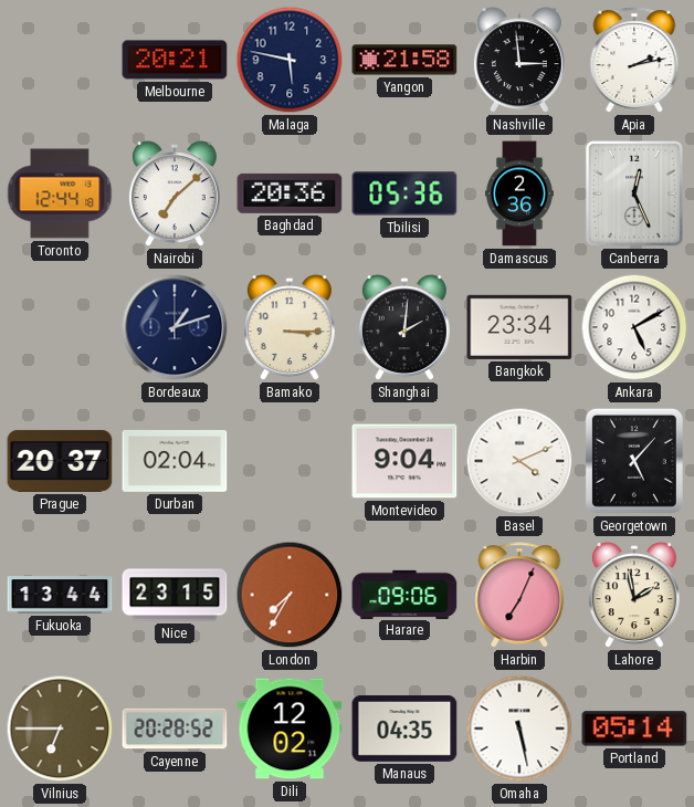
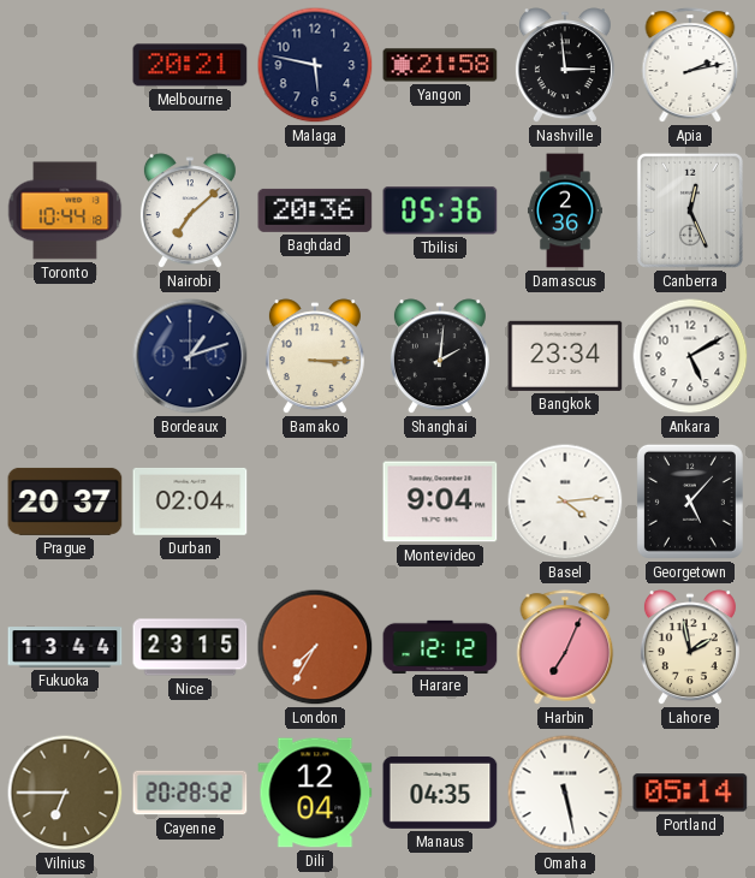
Toronto: 12:44 -> 10:44 (65, 210)
Basel: 4:11 -> 4:14 (565, 502)
Harare: 09:06 -> 12:12 (440, 646)
Dili: 12:02 -> 12:04 (315, 793)
